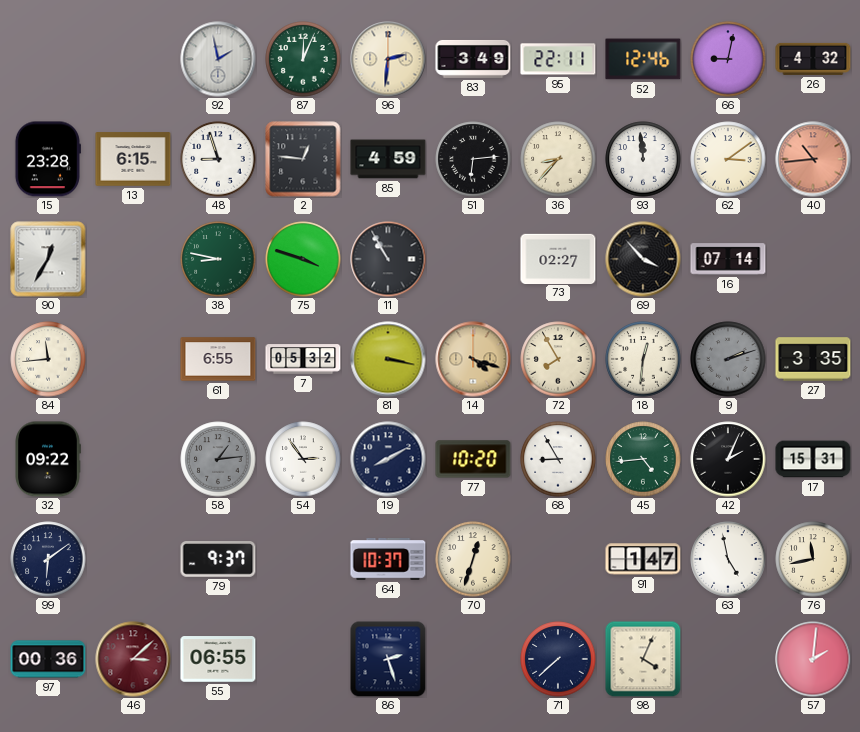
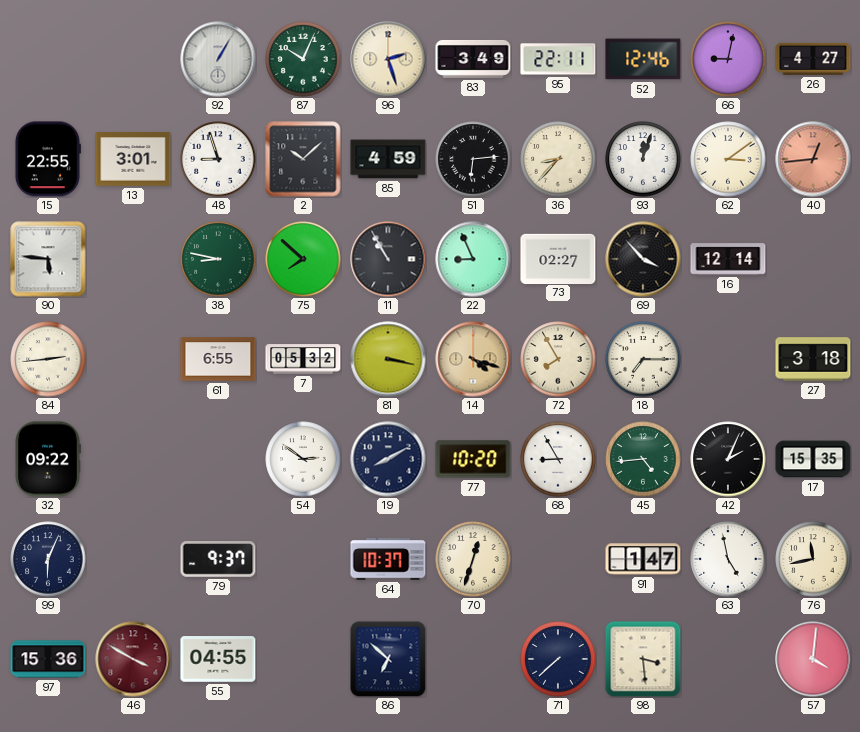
92: 1:58 -> 1:05 (218, 59)
87: 12:04 -> 10:04 (303, 59)
96: 2:31 -> 2:27 (388, 59)
26: 4:32 -> 4:27 (813, 59)
15: 23:28 -> 22:55 (47, 159)
13: 6:15 -> 3:01 (133, 159)
2: 12:46 -> 10:08 (303, 159)
93: 11:59 -> 12:03 (643, 159)
40: 10:44 -> 12:44 (813, 159)
90: 12:35 -> 5:46 (48, 259)
75: 3:48 -> 7:52 (303, 259)
22: none -> 8:56 (473, 259)
16: 07:14 -> 12:14 (728, 259)
84: 11:44 -> 2:44 (48, 359)
18: 12:31 -> 7:15 (643, 359)
9: 2:12 -> none (728, 359)
27: 3:35 -> 3:18 (813, 359)
58: 1:14 -> none (218, 459)
54: 2:54 -> 2:51 (303, 459)
17: 15:31 -> 15:35 (813, 459)
99: 6:09 -> 6:04 (48, 559)
97: 00:36 -> 15:36 (48, 659)
46: 3:08 -> 3:50 (133, 659)
55: 06:55 -> 04:55 (218, 659)
86: 2:27 -> 6:52 (388, 659)
98: 4:04 -> 3:29 (643, 659)
57: 2:01 -> 4:01 (813, 659)
